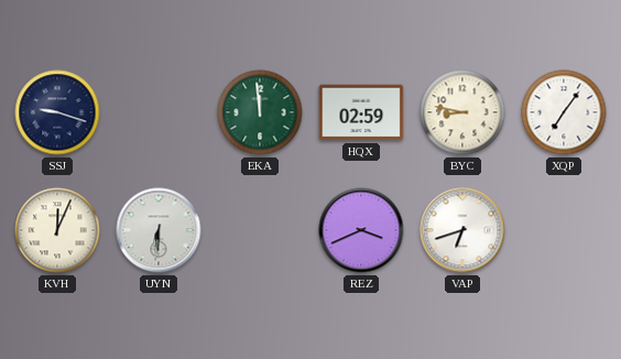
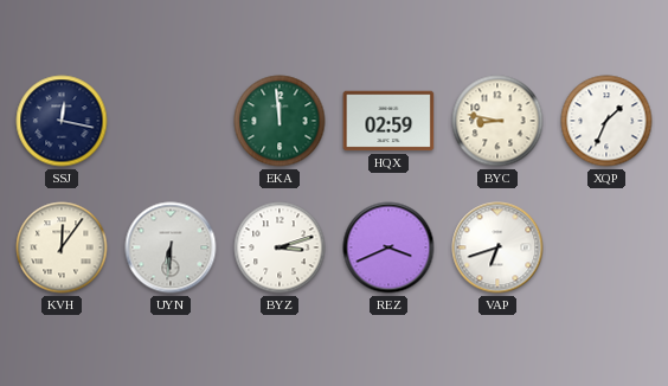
SSJ: 9:18 -> 12:17 (62, 121)
XQP: 7:06 -> 1:34 (606, 121)
KVH: 12:04 -> 12:06 (62, 247)
BYZ: none -> 3:12 (280, 247)
